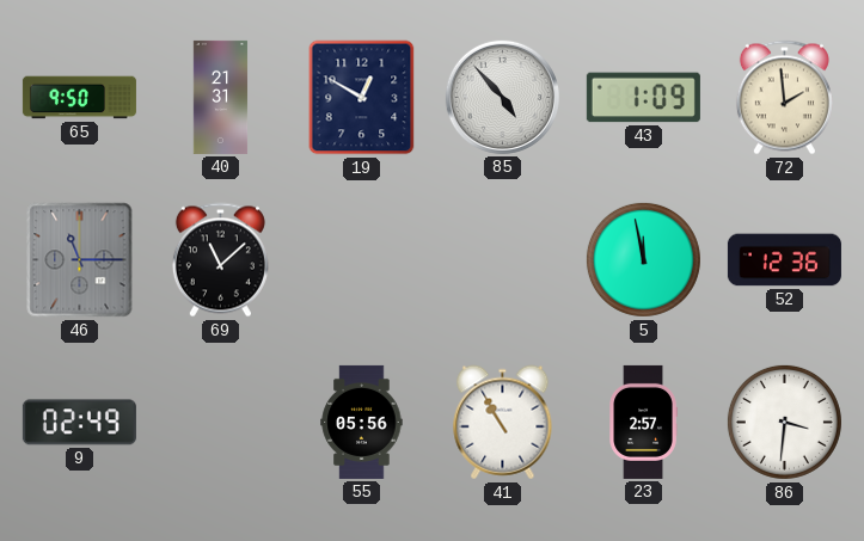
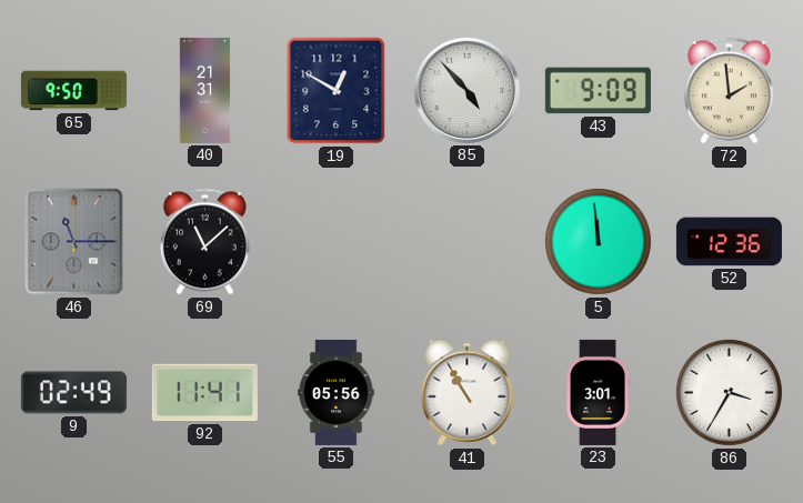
43: 1:09 -> 9:09 (598, 91)
5: 11:58 -> 11:59 (598, 241)
92: none -> 11:41 (204, 393)
23: 2:57 -> 3:01 (598, 392)
86: 3:31 -> 3:35 (729, 392)
